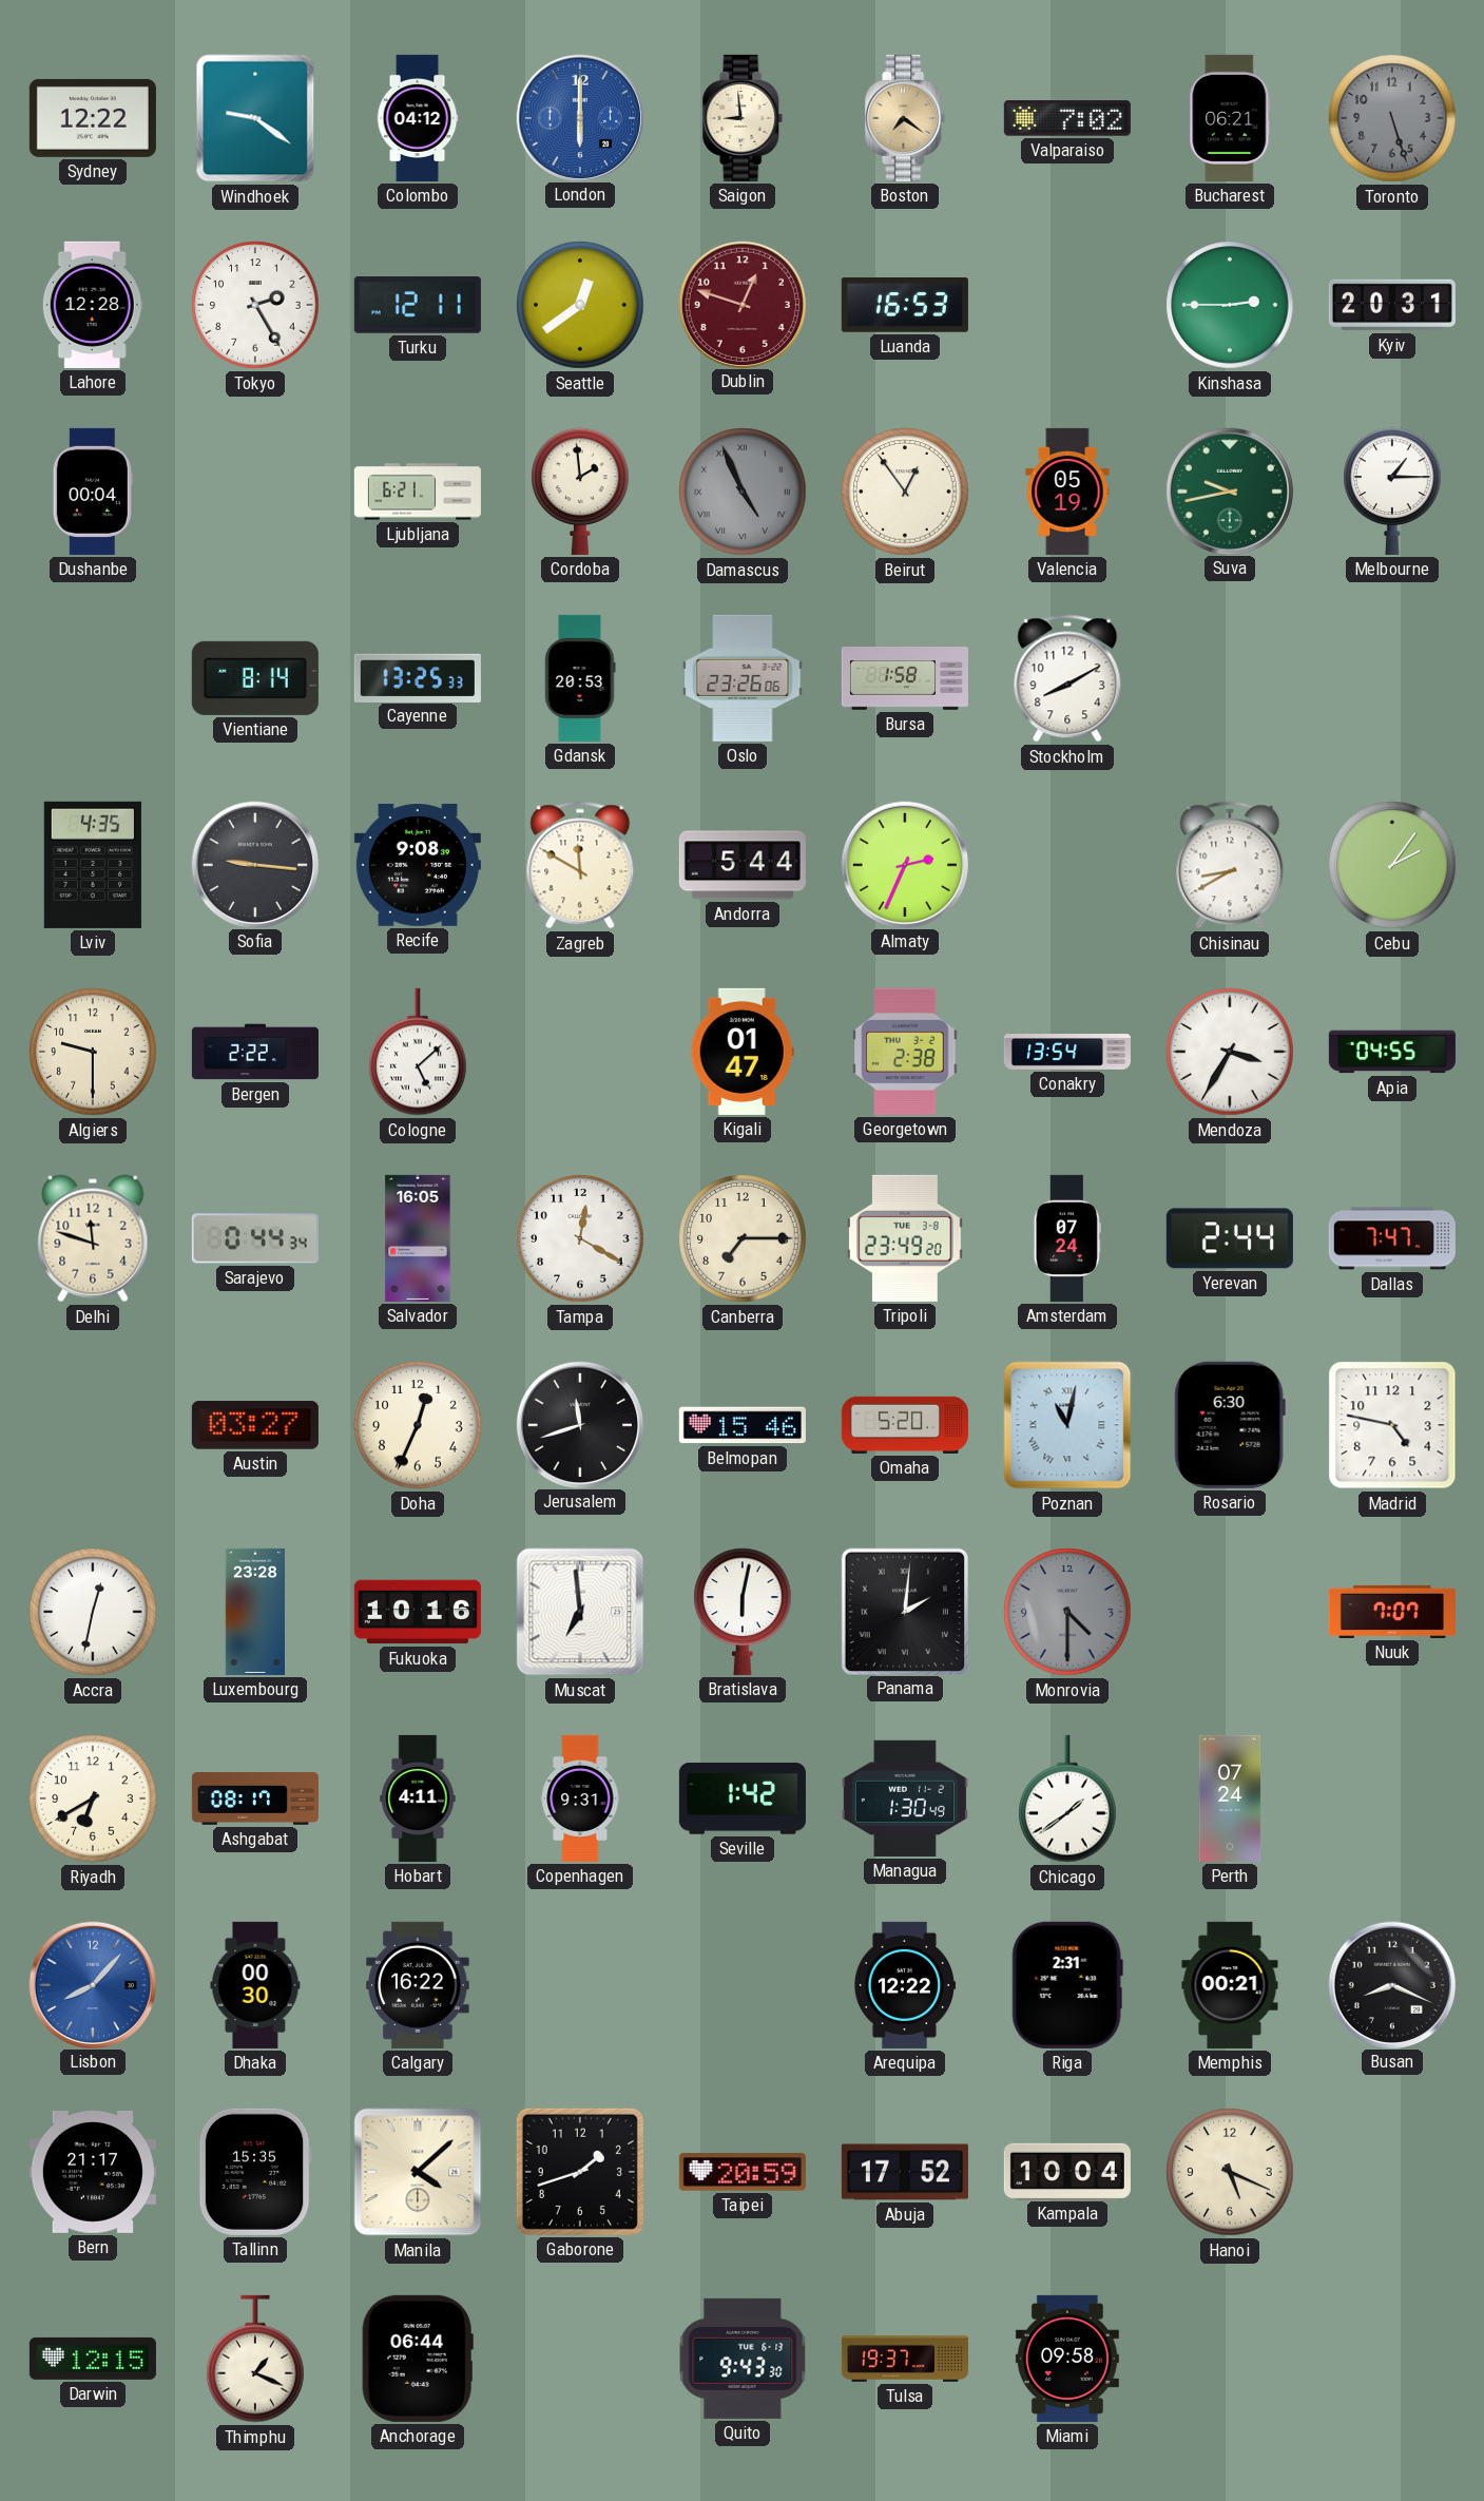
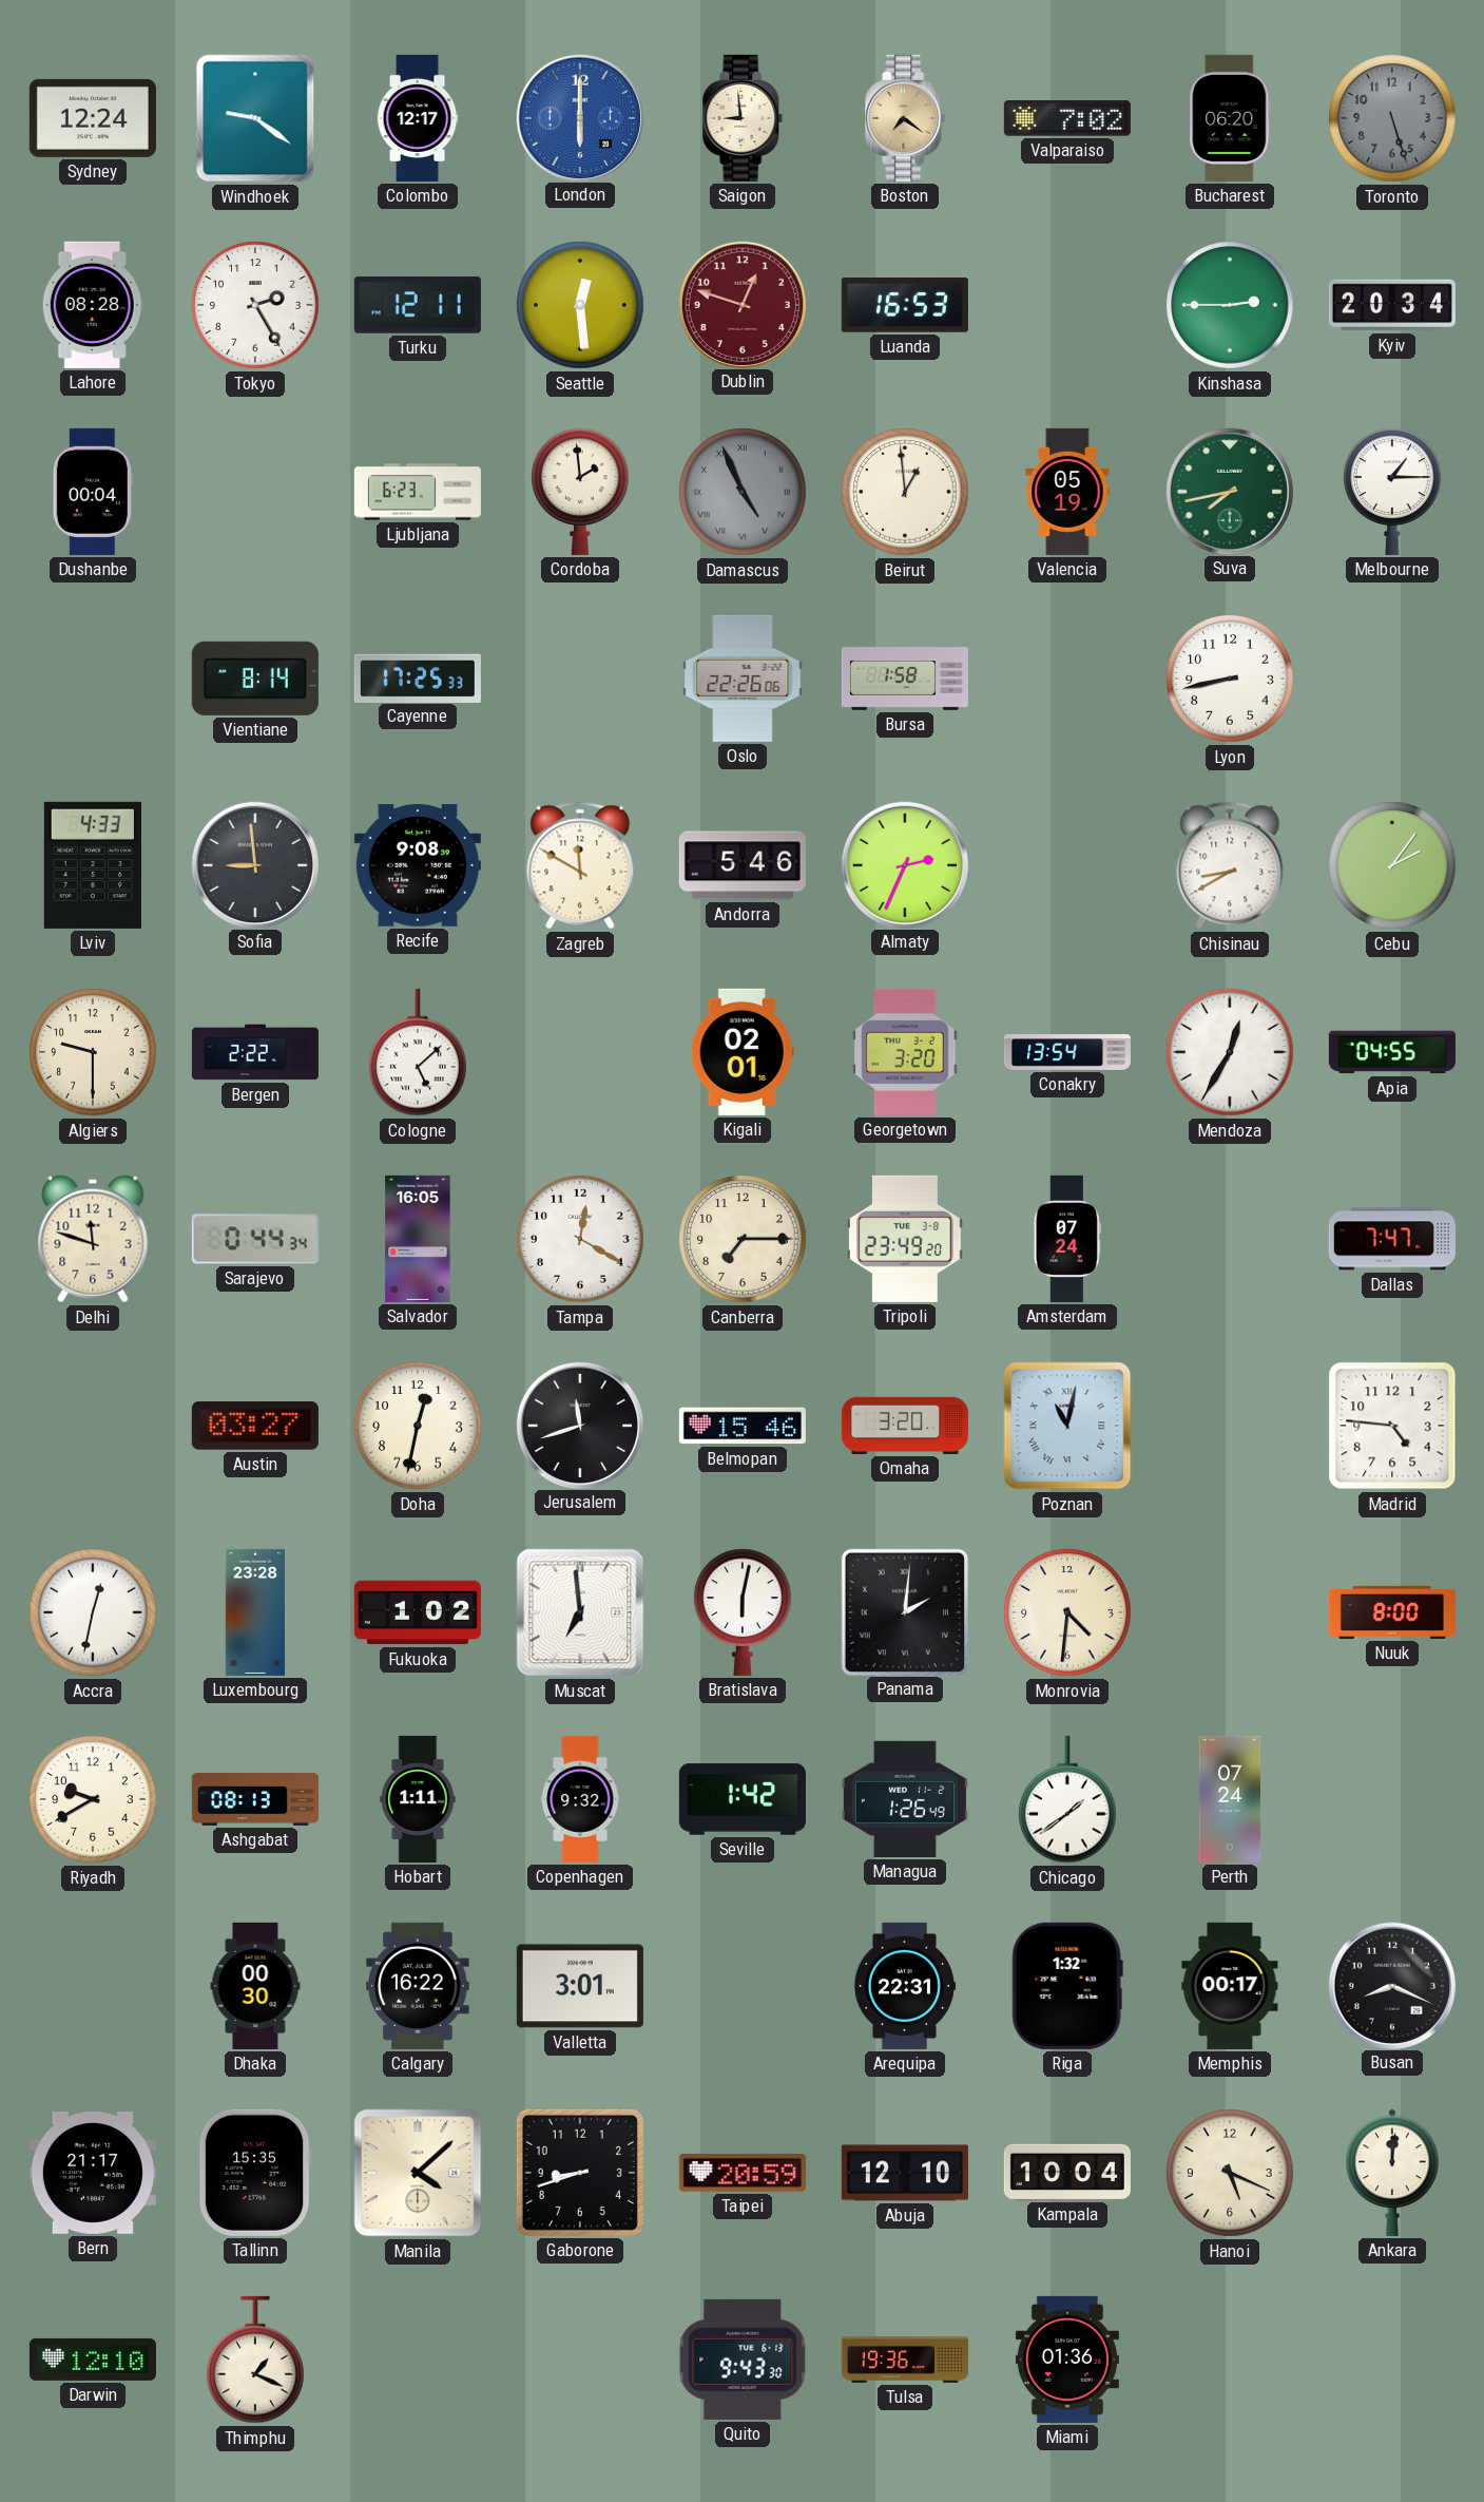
Sydney: 12:22 -> 12:24 (93, 118)
Colombo: 04:12 -> 12:17 (418, 118)
Bucharest: 06:21 -> 06:20 (1230, 118)
Lahore: 12:28 -> 08:28 (93, 305)
Seattle: 12:39 -> 12:29 (580, 305)
Kyiv: 20:31 -> 20:34 (1392, 305)
Ljubljana: 6:21 -> 6:23 (418, 492)
Beirut: 12:54 -> 12:59 (905, 492)
Suva: 9:43 -> 7:43 (1229, 491)
Cayenne: 13:25 -> 17:25 (418, 677)
Gdansk: 20:53 -> none (580, 678)
Oslo: 23:26 -> 22:26 (743, 679)
Stockholm: 8:10 -> none (1067, 678)
Lyon: none -> 8:43 (1230, 679)
Lviv: 4:35 -> 4:33 (93, 865)
Sofia: 9:16 -> 8:59 (254, 864)
Andorra: 5:44 -> 5:46 (743, 865)
Kigali: 01:47 -> 02:01 (743, 1052)
Georgetown: 2:38 -> 3:20 (905, 1052)
Mendoza: 3:35 -> 12:35 (1230, 1052)
Yerevan: 2:44 -> none (1230, 1238)
Doha: 12:34 -> 12:32 (418, 1426)
Omaha: 5:20 -> 3:20 (905, 1426)
Rosario: 6:30 -> none (1230, 1425)
Madrid: 4:47 -> 4:46 (1392, 1426)
Fukuoka: 10:16 -> 1:02 (418, 1612)
Monrovia: 4:30 -> 4:31 (1067, 1612)
Monrovia dial: grey -> cream (1067, 1612)
Nuuk: 7:07 -> 8:00 (1392, 1612)
Riyadh: 6:40 -> 9:40 (93, 1799)
Ashgabat: 08:17 -> 08:13 (255, 1799)
Hobart: 4:11 -> 1:11 (418, 1799)
Copenhagen: 9:31 -> 9:32 (580, 1799)
Managua: 1:30 -> 1:26 (905, 1799)
Lisbon: 8:07 -> none (92, 1984)
Valletta: none -> 3:01 (580, 1986)
Arequipa: 12:22 -> 22:31 (905, 1986)
Riga: 2:31 -> 1:32 (1067, 1986)
Memphis: 00:21 -> 00:17 (1230, 1986)
Gaborone: 1:42 -> 8:42 (580, 2173)
Abuja: 17:52 -> 12:10 (905, 2173)
Ankara: none -> 12:01 (1392, 2173)
Darwin: 12:15 -> 12:10 (93, 2360)
Anchorage: 06:44 -> none (418, 2359)
Tulsa: 19:37 -> 19:36 (905, 2360)
Miami: 09:58 -> 01:36 (1067, 2360)
